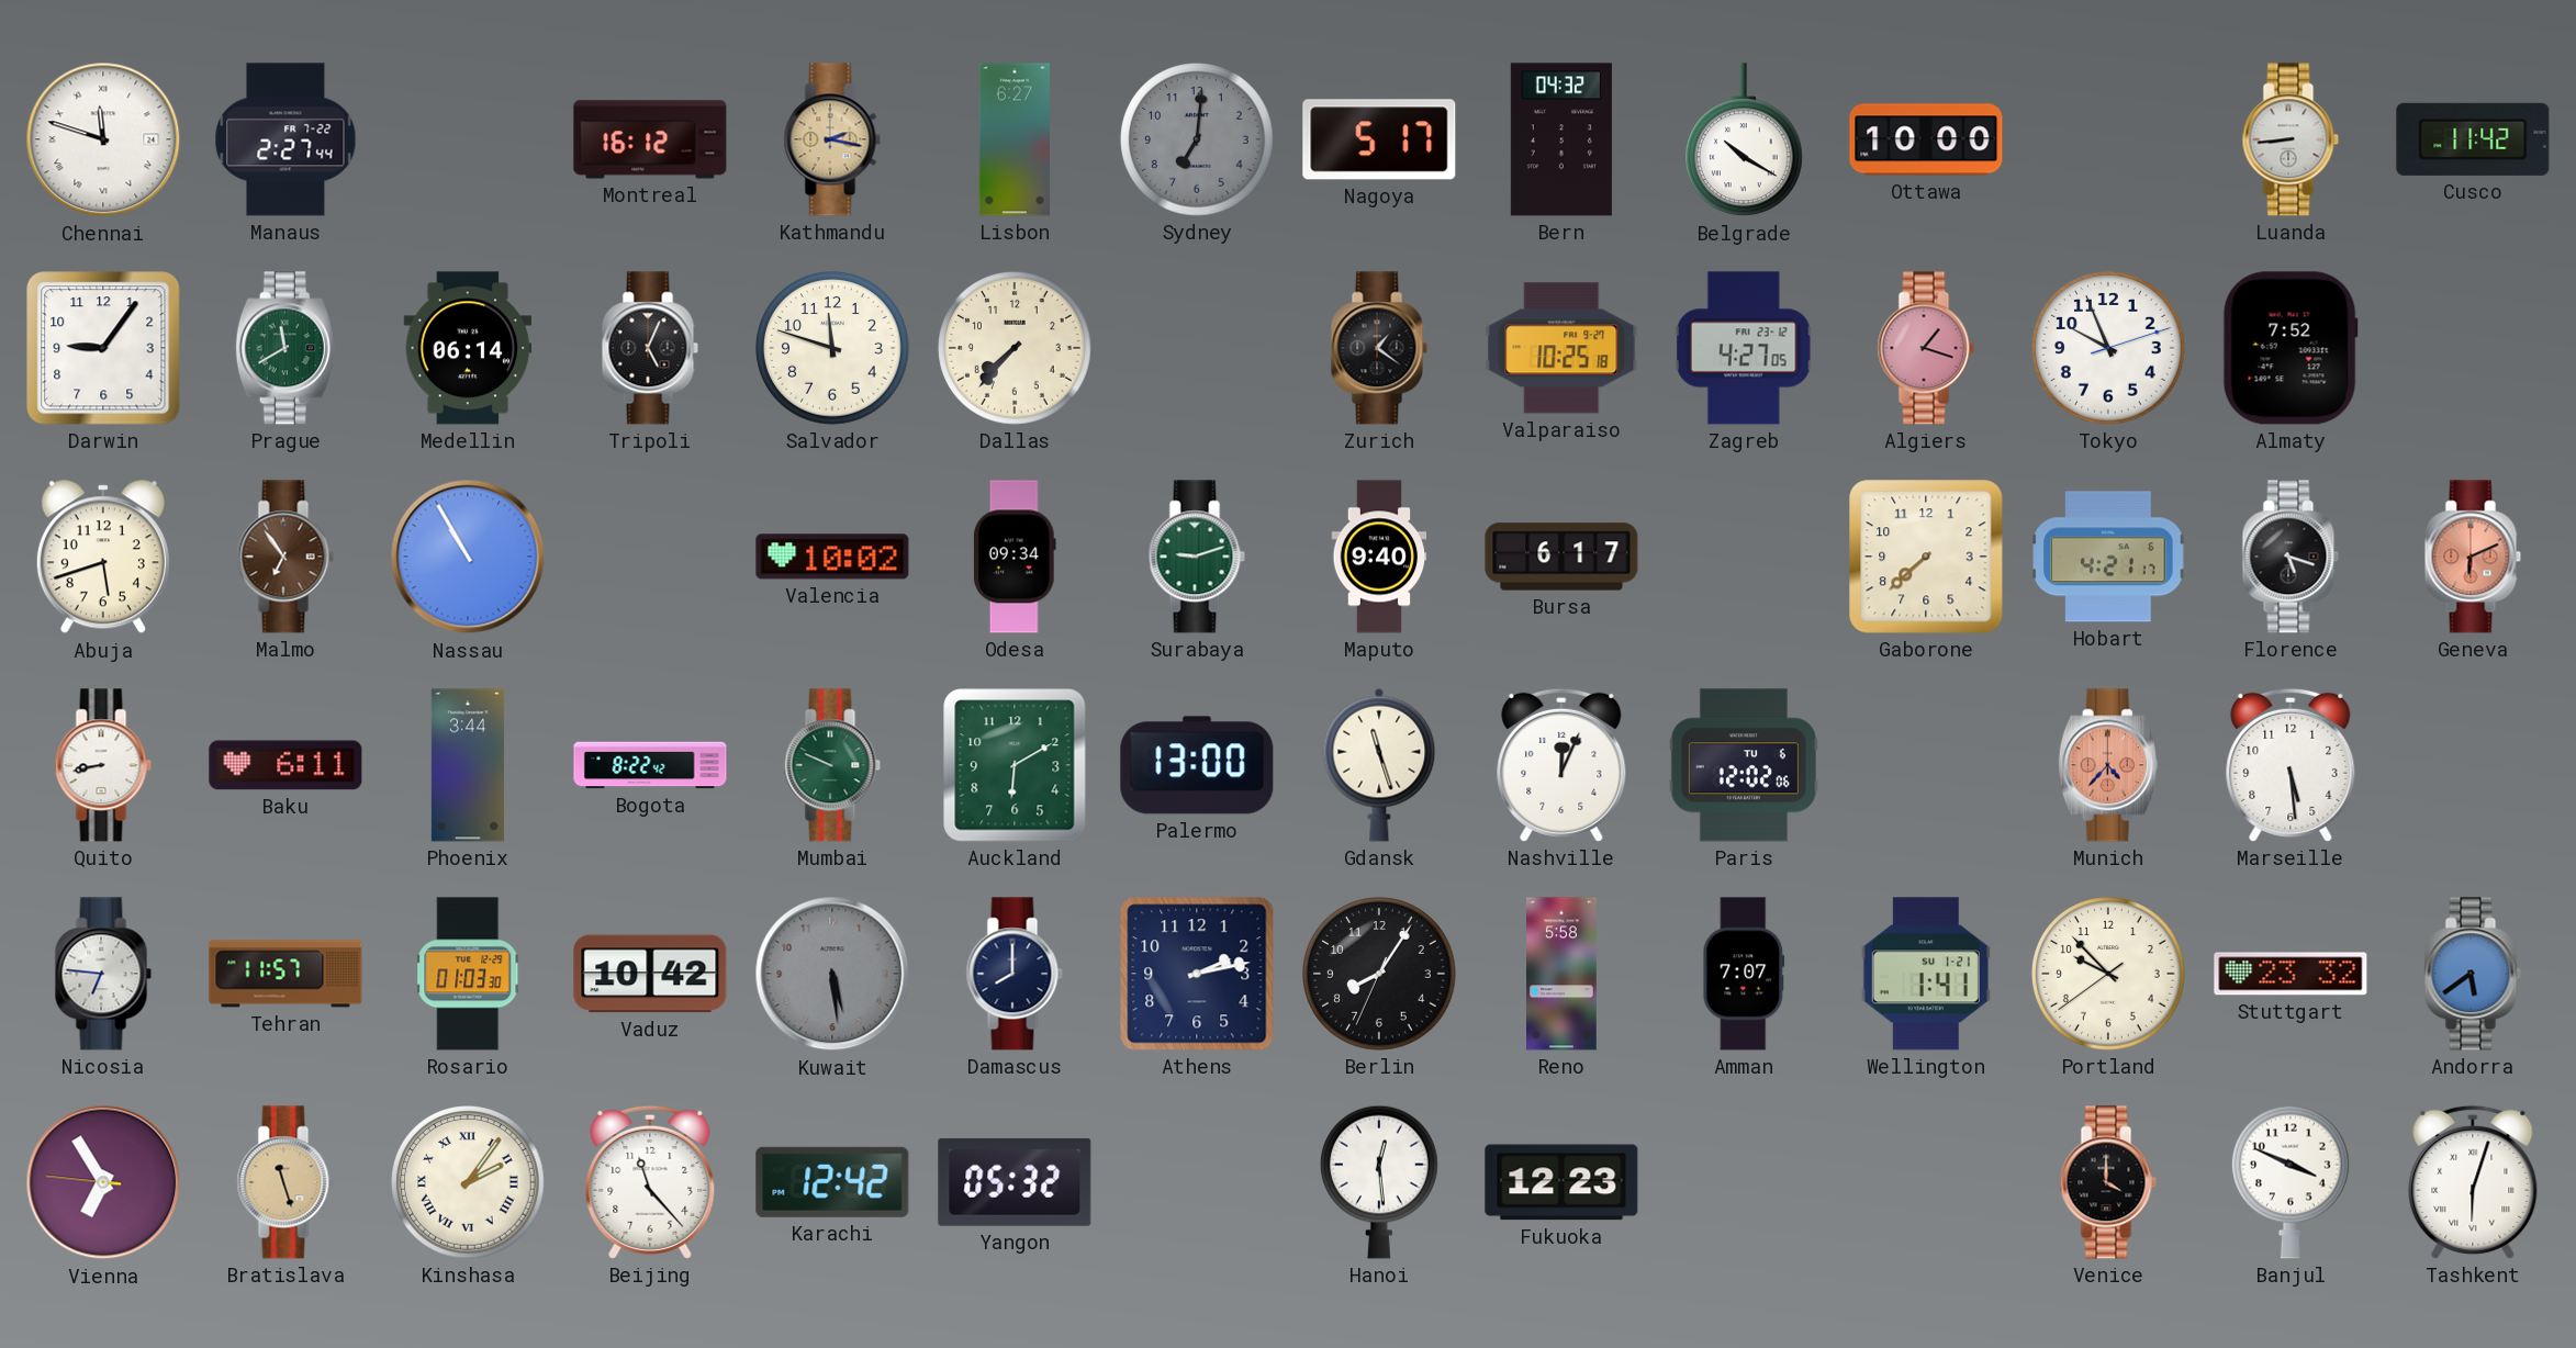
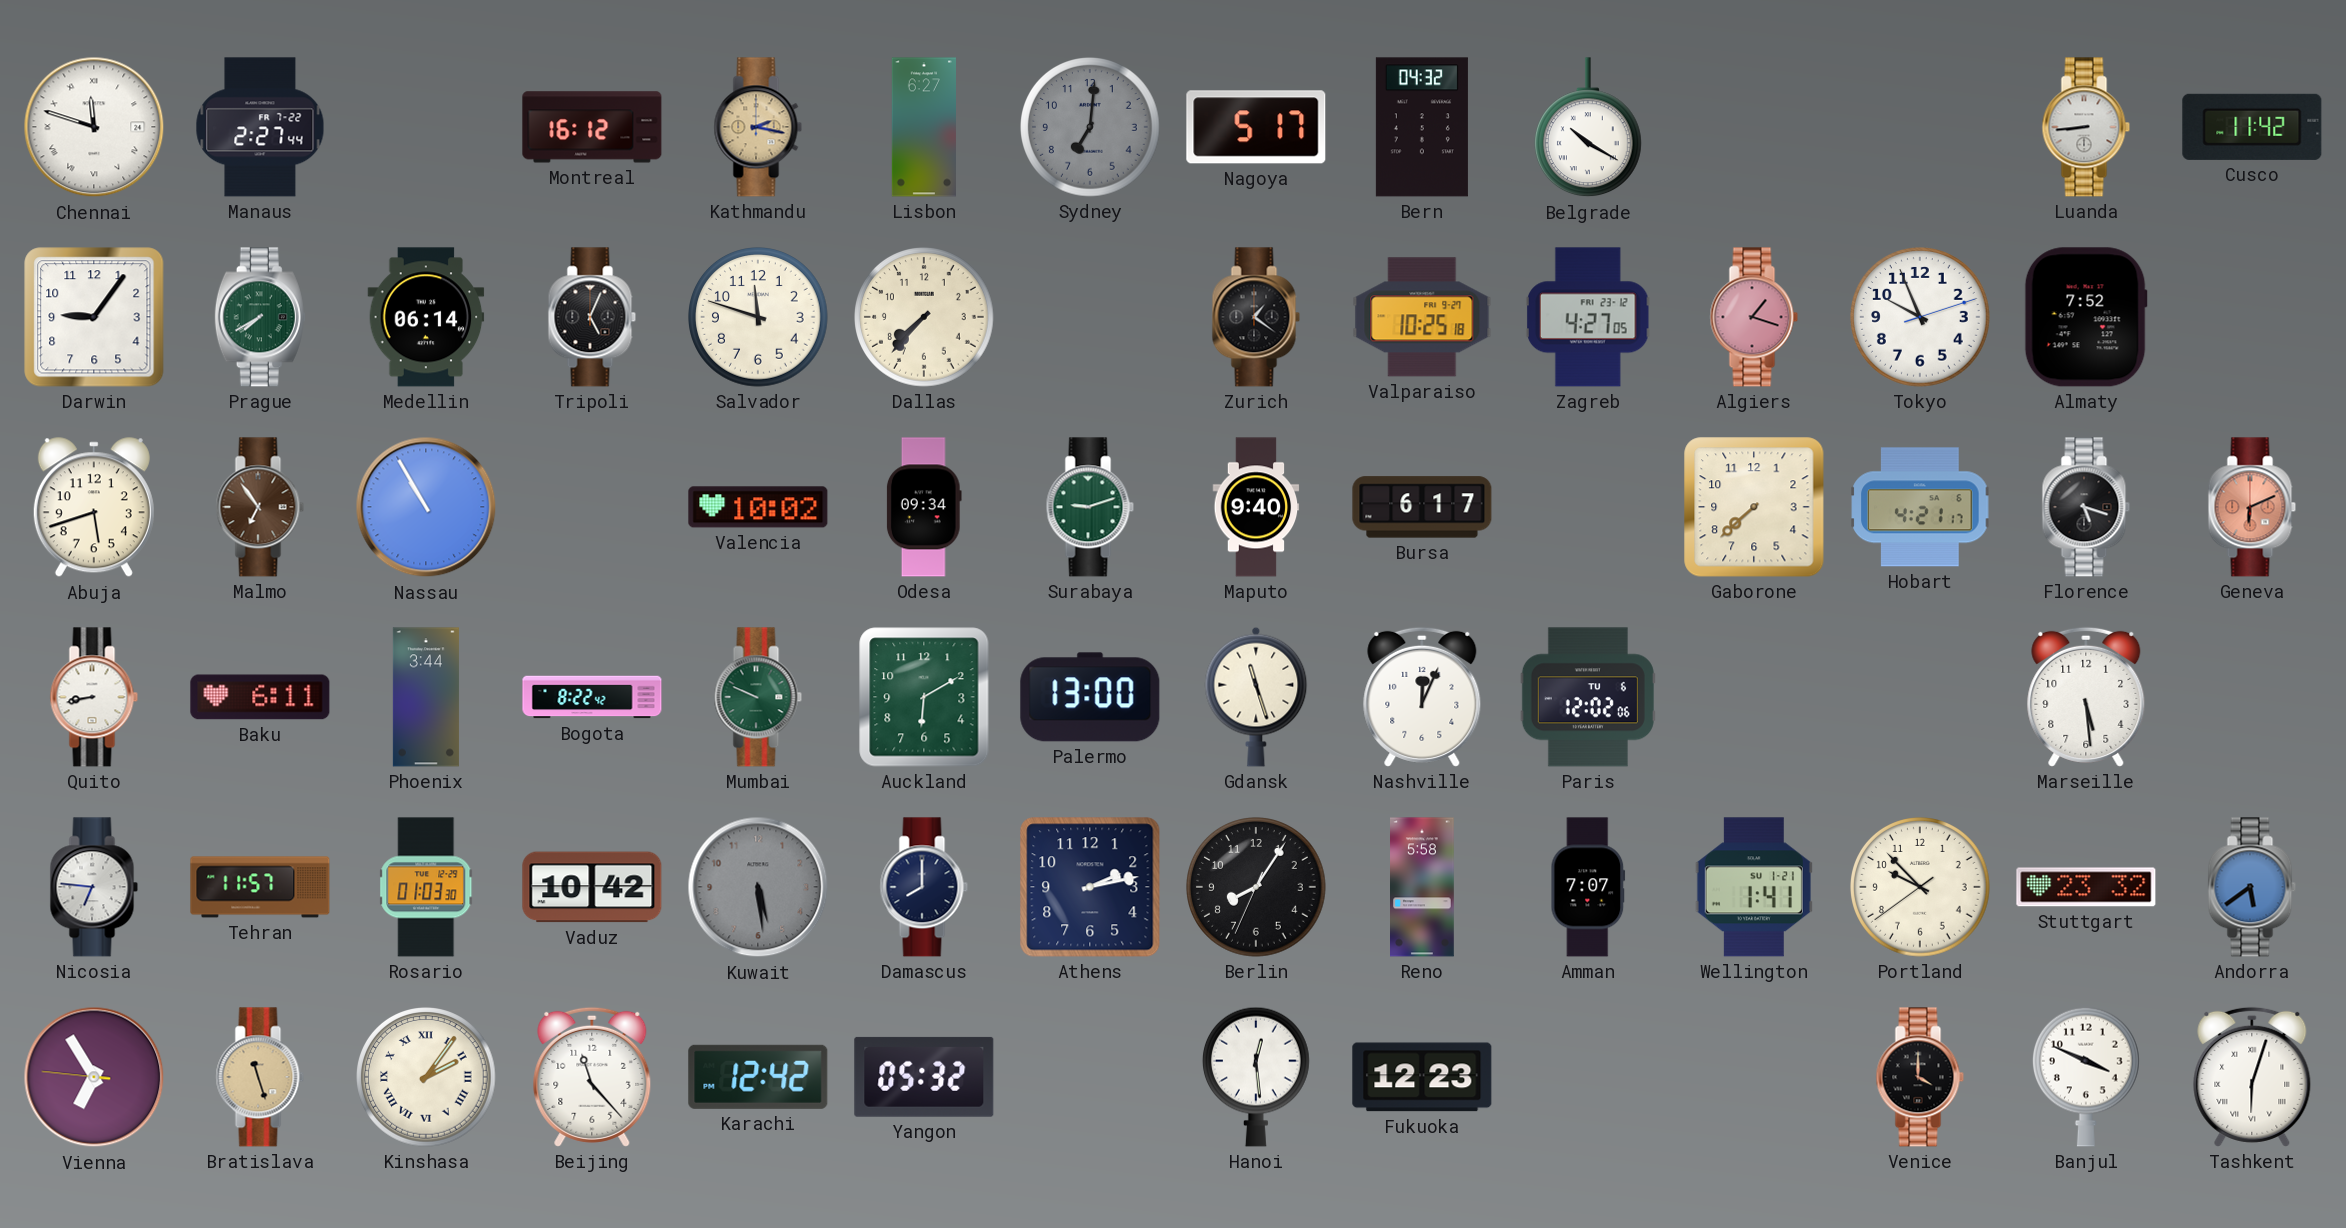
Ottawa: 10:00 -> none (1926, 139)
Prague: 11:40 -> 7:40 (260, 317)
Munich: 4:37 -> none (2108, 765)
